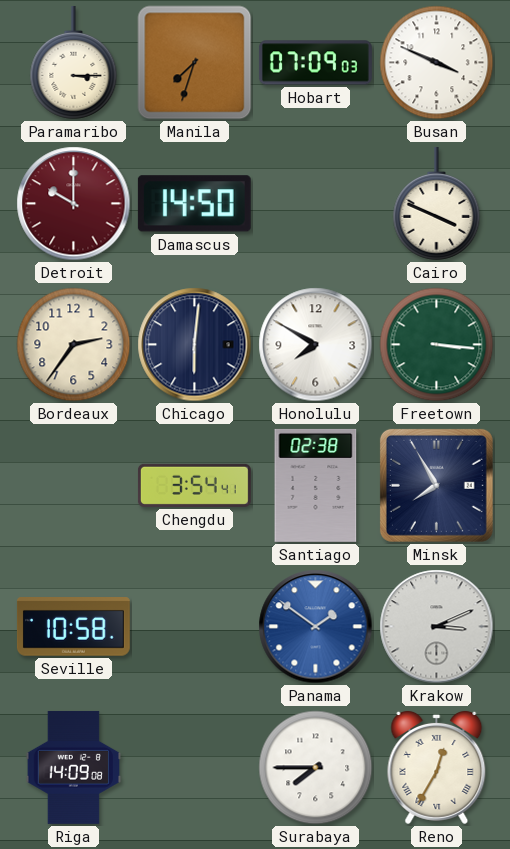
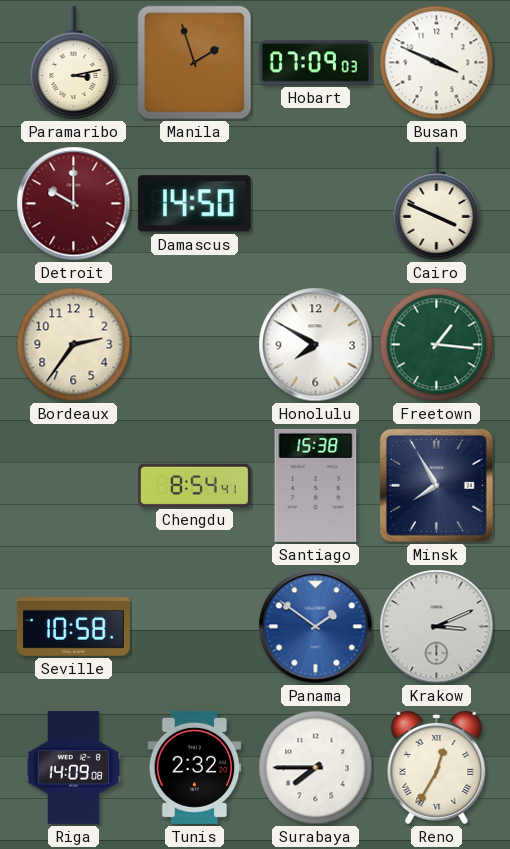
Paramaribo: 3:15 -> 3:13 (74, 62)
Manila: 7:33 -> 1:57 (195, 63)
Chicago: 6:01 -> none (195, 345)
Freetown: 3:16 -> 1:16 (437, 345)
Chengdu: 3:54 -> 8:54 (194, 485)
Santiago: 02:38 -> 15:38 (316, 485)
Tunis: none -> 2:32 (195, 767)
